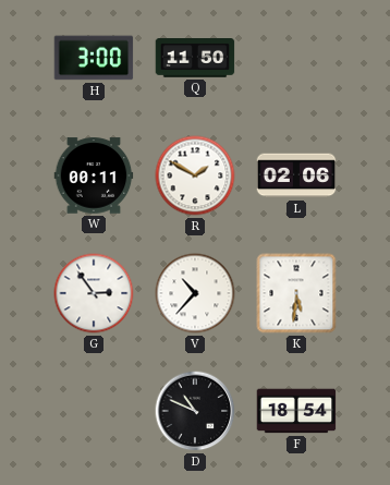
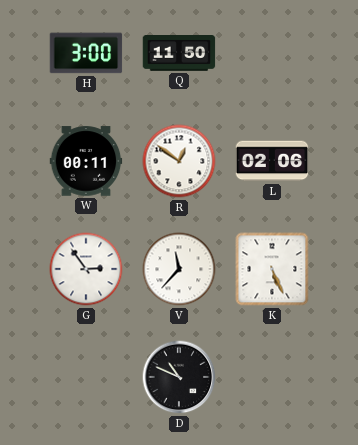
R: 1:50 -> 12:51 (179, 161)
V: 10:37 -> 11:37 (179, 269)
K: 5:31 -> 5:26 (272, 269)
F: 18:54 -> none (296, 411)
